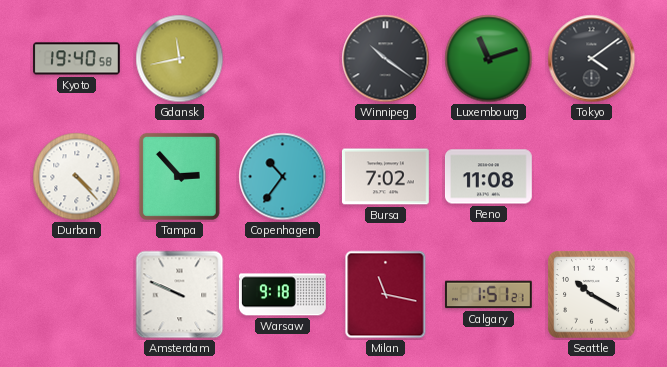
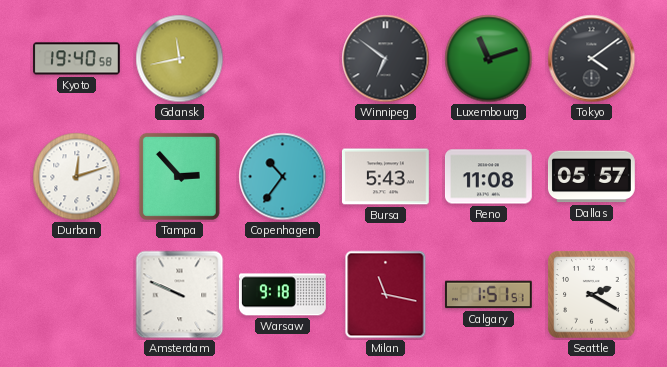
Winnipeg: 10:21 -> 6:51 (386, 59)
Durban: 4:23 -> 12:12 (77, 177)
Bursa: 7:02 -> 5:43 (385, 177)
Dallas: none -> 05:57 (591, 177)
Calgary: 1:51:21 -> 1:51:51 (488, 295)
Seattle: 10:20 -> 2:20 (592, 295)
